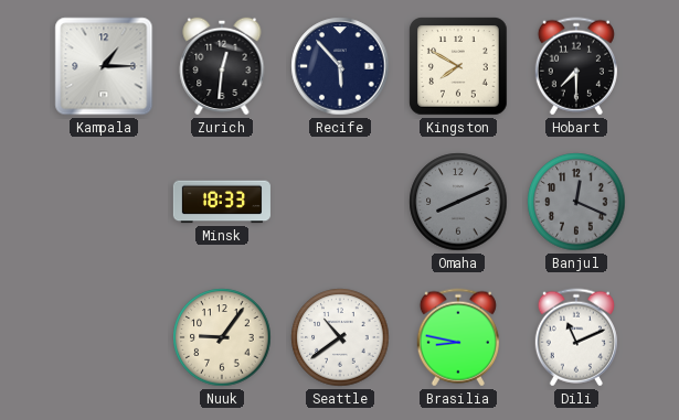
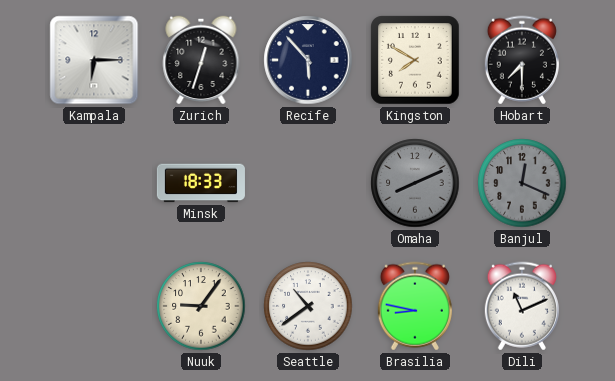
Kampala: 1:15 -> 6:15 (94, 60)
Zurich: 12:31 -> 12:33 (201, 60)
